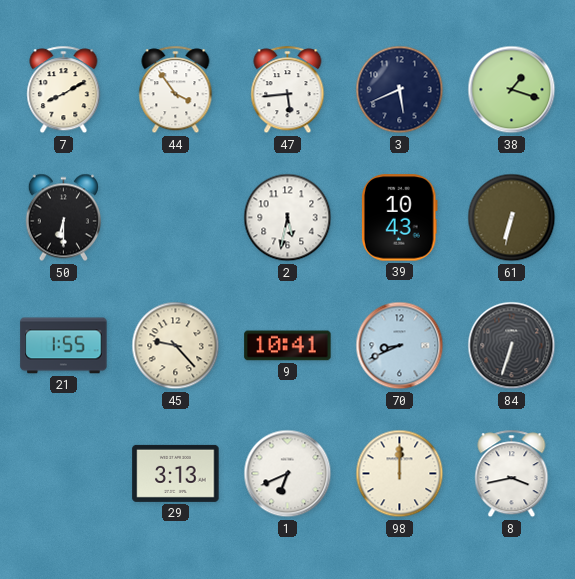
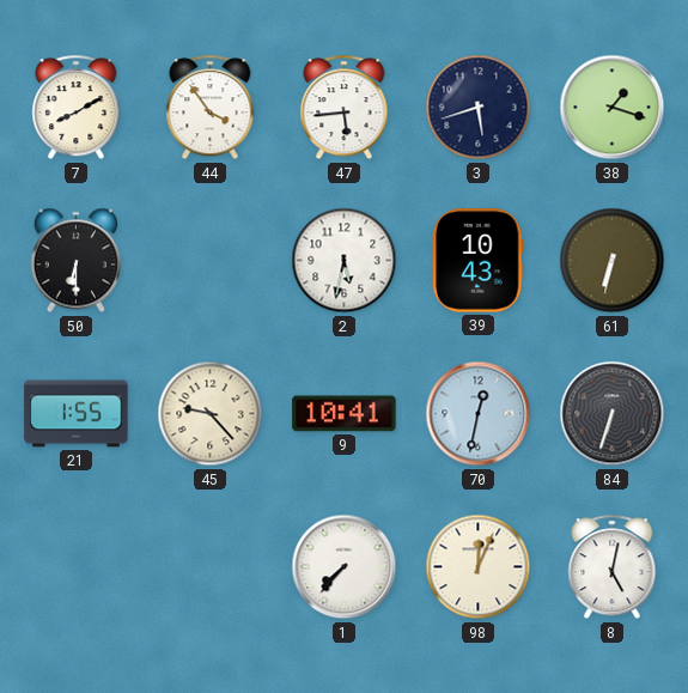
3: 5:41 -> 5:42 (479, 108)
70: 8:41 -> 12:32 (479, 414)
29: 3:13 -> none (176, 473)
1: 6:41 -> 7:37 (345, 567)
98: 12:00 -> 12:04 (479, 567)
8: 3:43 -> 5:02 (613, 567)
